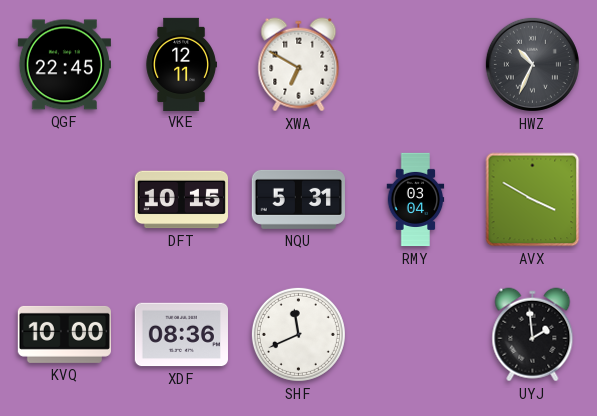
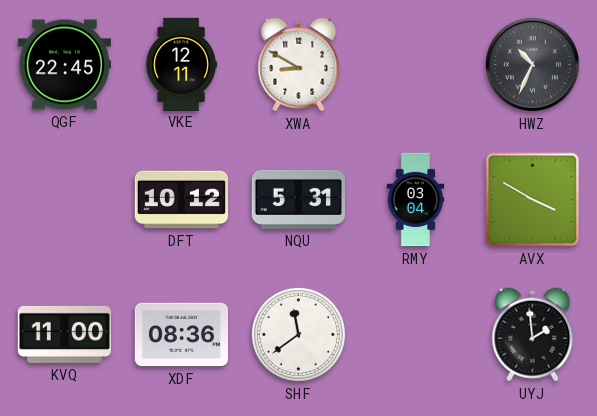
XWA: 6:50 -> 8:50 (299, 65)
DFT: 10:15 -> 10:12 (181, 200)
KVQ: 10:00 -> 11:00 (64, 334)
SHF: 11:41 -> 11:39 (298, 334)
